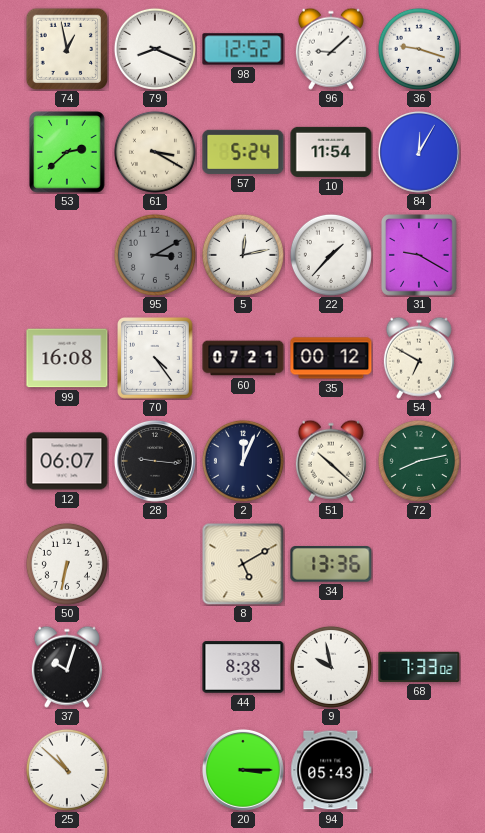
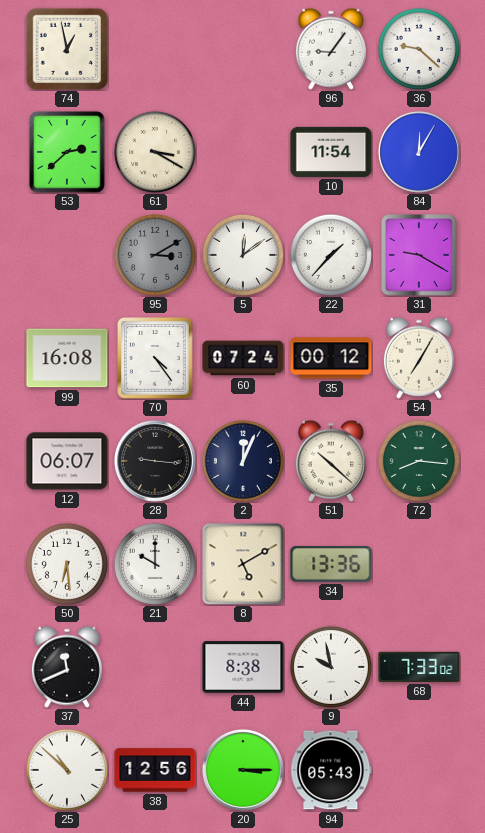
79: 8:19 -> none (155, 49)
98: 12:52 -> none (243, 49)
96: 9:08 -> 9:06 (331, 49)
36: 9:18 -> 9:22 (419, 49)
57: 5:24 -> none (243, 152)
5: 12:13 -> 12:09 (243, 255)
60: 07:21 -> 07:24 (243, 358)
54: 6:50 -> 7:05 (419, 358)
72: 8:13 -> 8:16 (419, 461)
50: 6:32 -> 6:29 (67, 564)
21: none -> 10:00 (155, 564)
37: 10:03 -> 11:41 (67, 667)
38: none -> 12:56 (155, 770)
